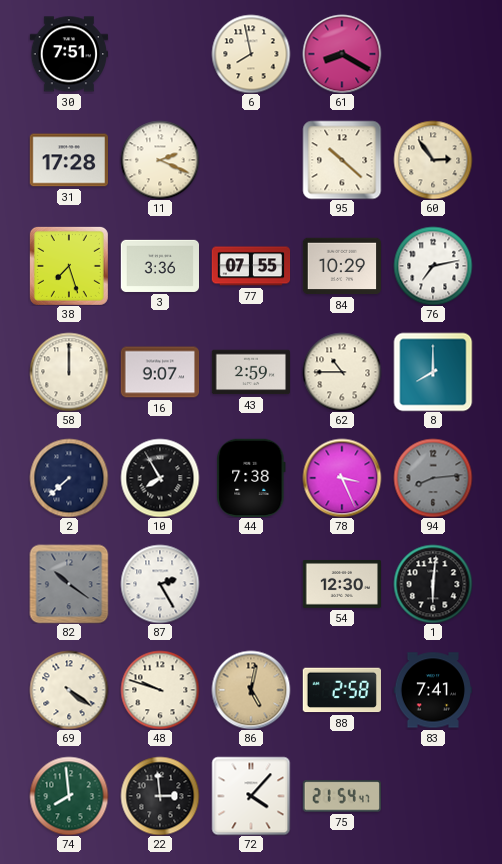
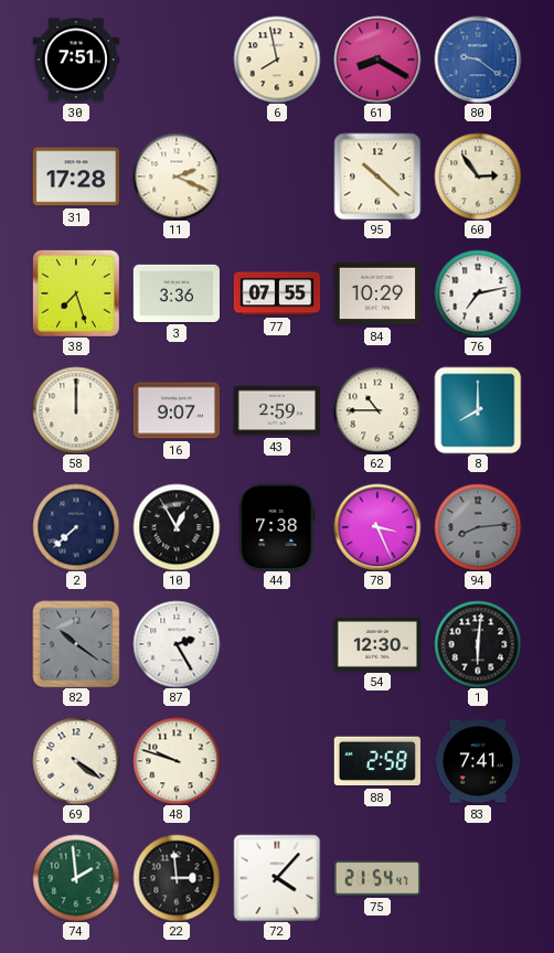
80: none -> 9:21 (478, 60)
10: 7:55 -> 12:55 (177, 527)
86: 5:02 -> none (251, 690)
74: 7:59 -> 1:59 (76, 878)
